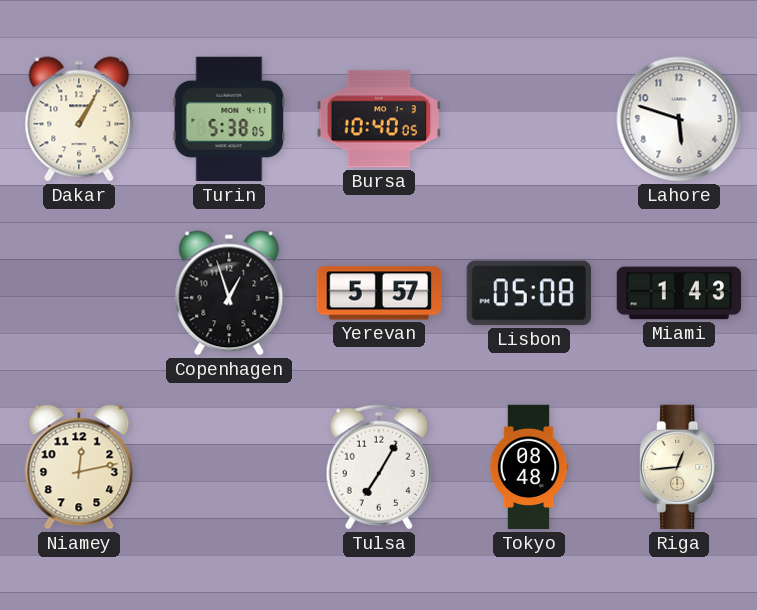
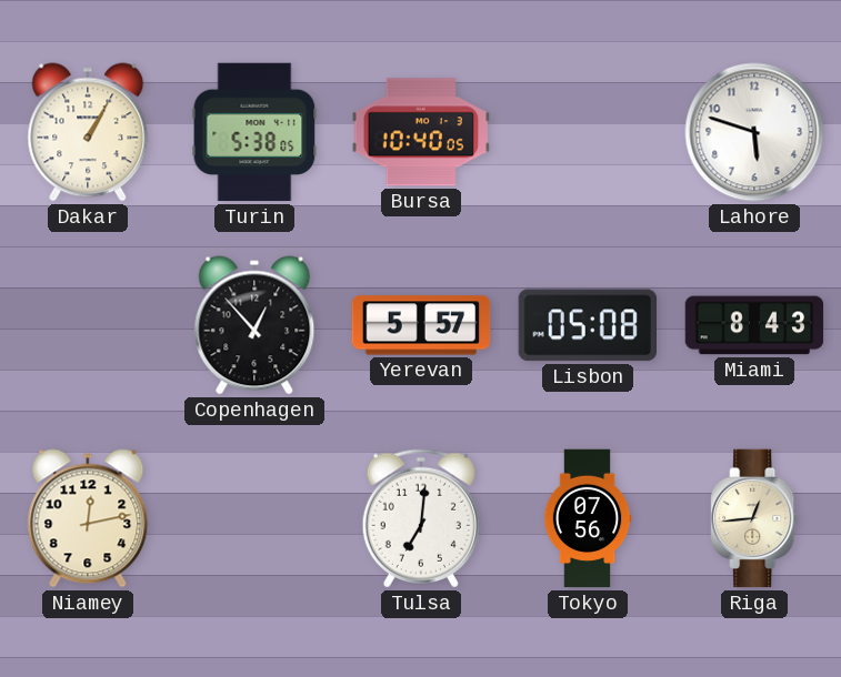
Copenhagen: 12:57 -> 12:53 (254, 325)
Miami: 1:43 -> 8:43 (754, 325)
Tulsa: 7:05 -> 7:01 (421, 518)
Tokyo: 08:48 -> 07:56 (588, 518)
